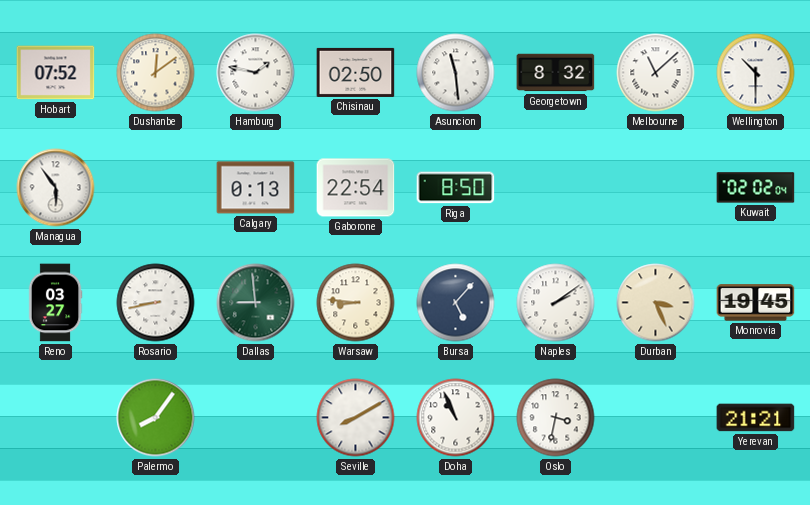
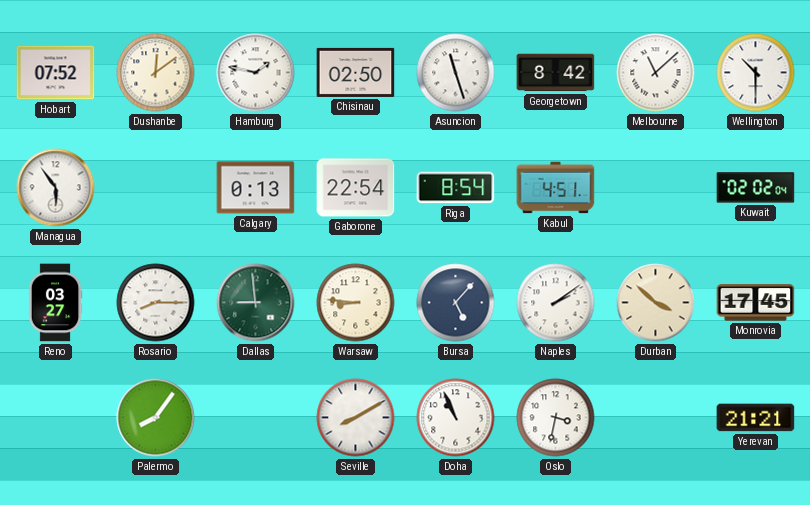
Asuncion: 11:29 -> 11:27 (456, 73)
Georgetown: 8:32 -> 8:42 (556, 73)
Riga: 8:50 -> 8:54 (456, 188)
Kabul: none -> 4:51 (556, 188)
Rosario: 8:43 -> 8:15 (156, 303)
Durban: 3:26 -> 3:52 (656, 303)
Monrovia: 19:45 -> 17:45 (756, 303)
